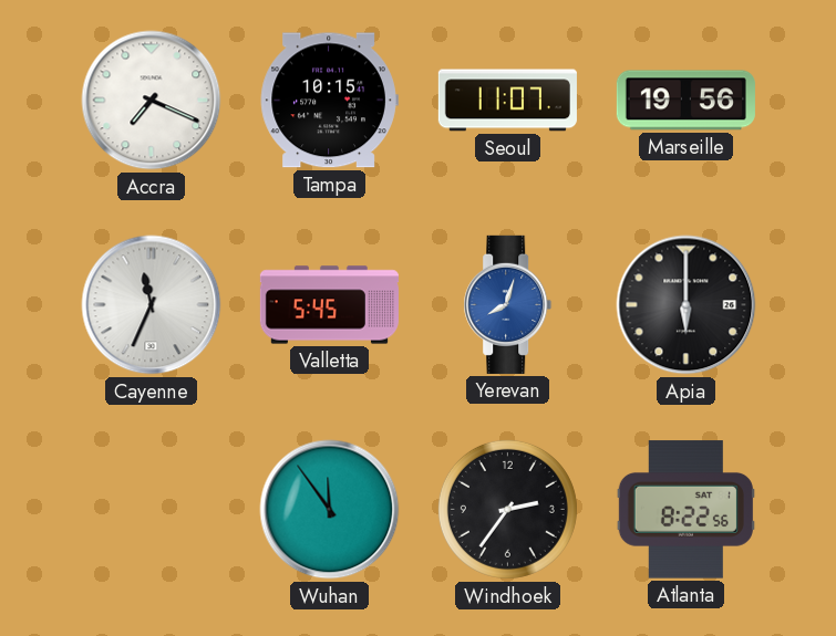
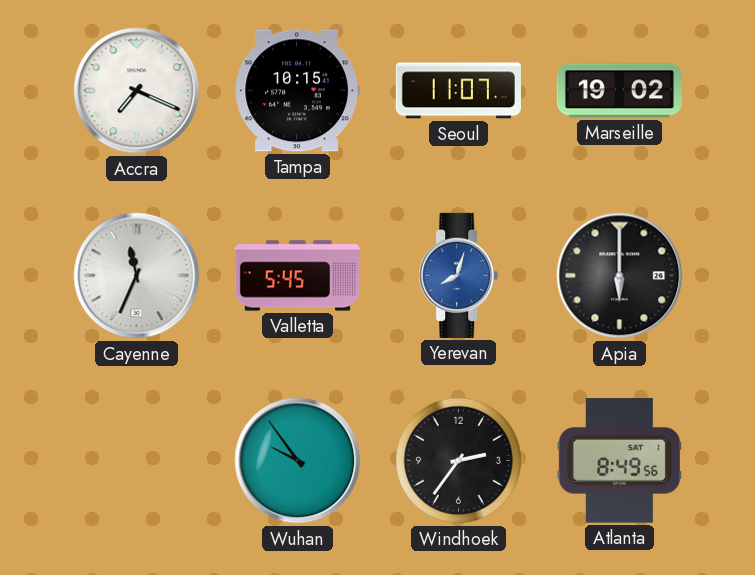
Marseille: 19:56 -> 19:02 (619, 91)
Wuhan: 11:54 -> 9:54 (298, 461)
Atlanta: 8:22 -> 8:49 (619, 461)
